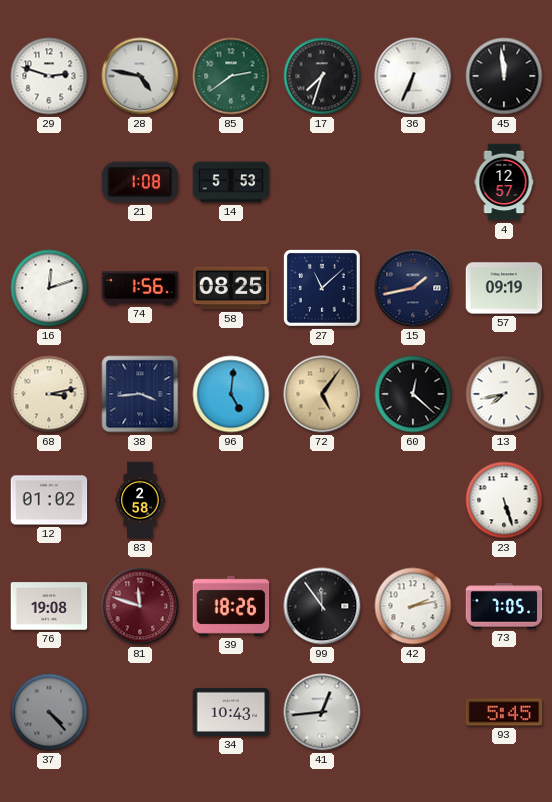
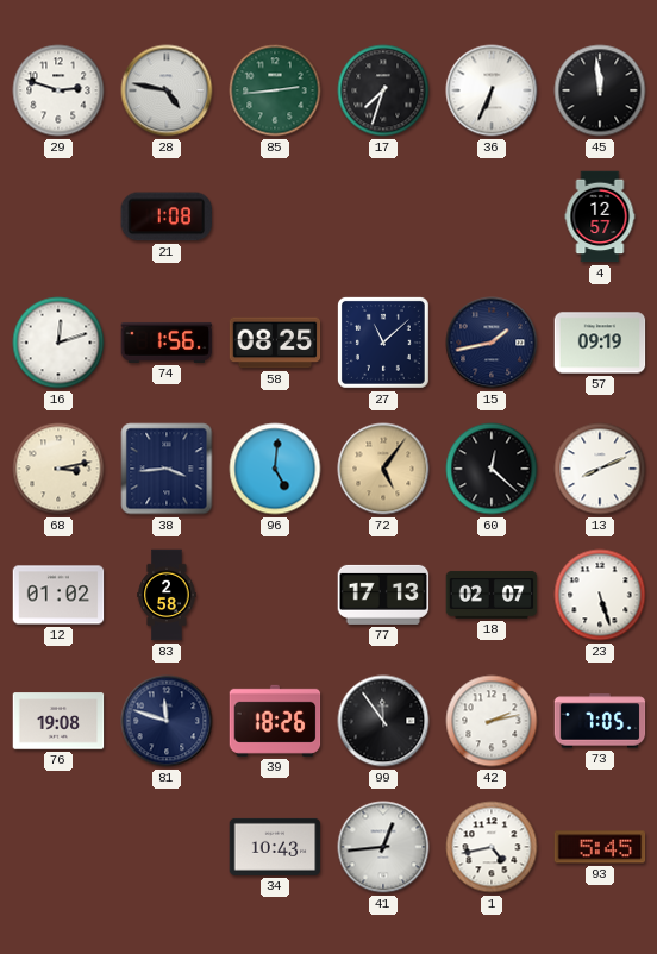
85: 2:39 -> 2:44 (275, 90)
14: 5:53 -> none (231, 182)
13: 7:43 -> 8:11 (600, 469)
77: none -> 17:13 (383, 595)
18: none -> 02:07 (492, 595)
81 dial: burgundy -> navy (167, 721)
37: 4:23 -> none (49, 712)
1: none -> 4:43 (492, 847)
